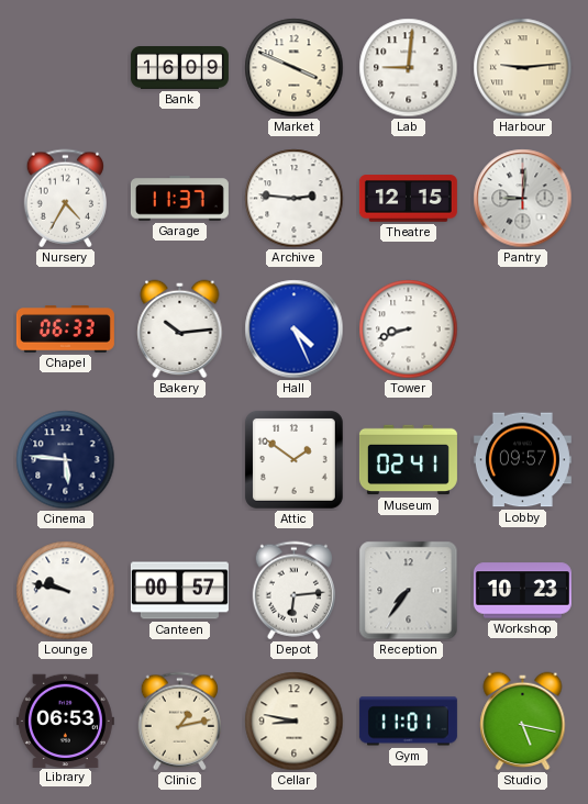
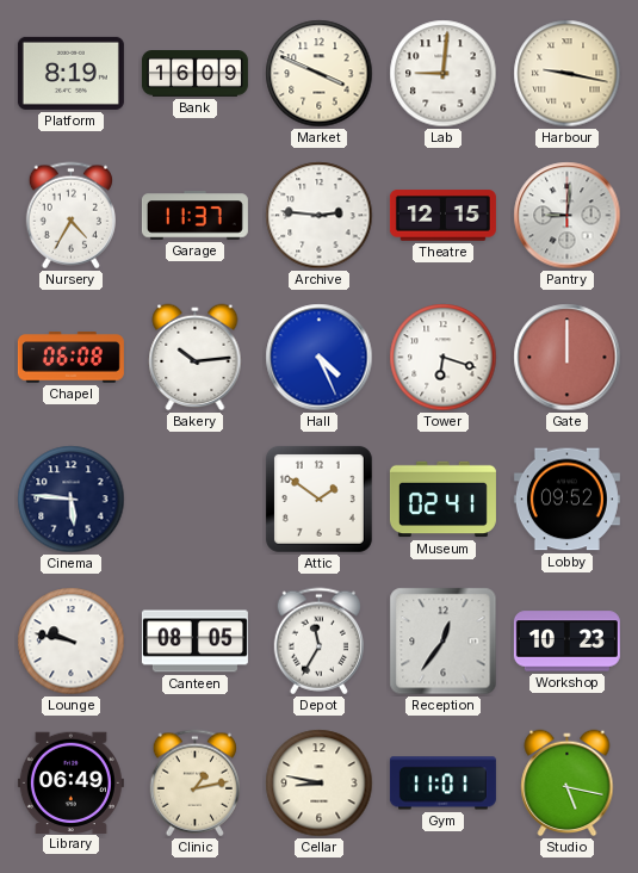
Platform: none -> 8:19 (70, 73)
Harbour: 9:14 -> 9:17 (568, 74)
Chapel: 06:33 -> 06:08 (70, 358)
Tower: 8:42 -> 6:18 (444, 358)
Gate: none -> 12:00 (568, 358)
Lobby: 09:57 -> 09:52 (566, 500)
Canteen: 00:57 -> 08:05 (194, 642)
Depot: 6:14 -> 11:35 (318, 642)
Reception: 7:36 -> 12:36 (444, 642)
Library: 06:53 -> 06:49 (70, 782)
